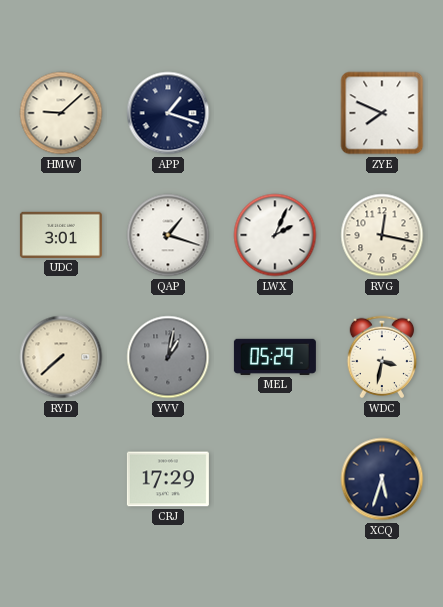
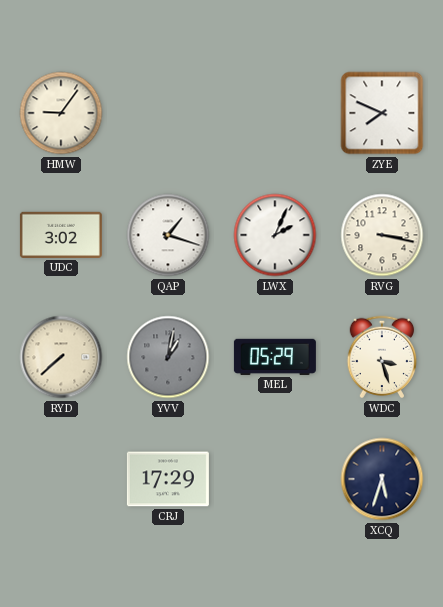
HMW: 9:08 -> 9:06 (61, 113)
APP: 1:18 -> none (168, 113)
UDC: 3:01 -> 3:02 (61, 235)
RVG: 12:17 -> 3:17 (382, 235)
WDC: 3:32 -> 3:27 (382, 357)
